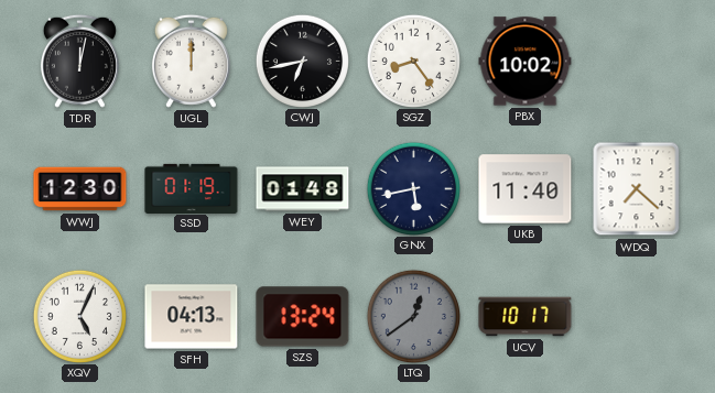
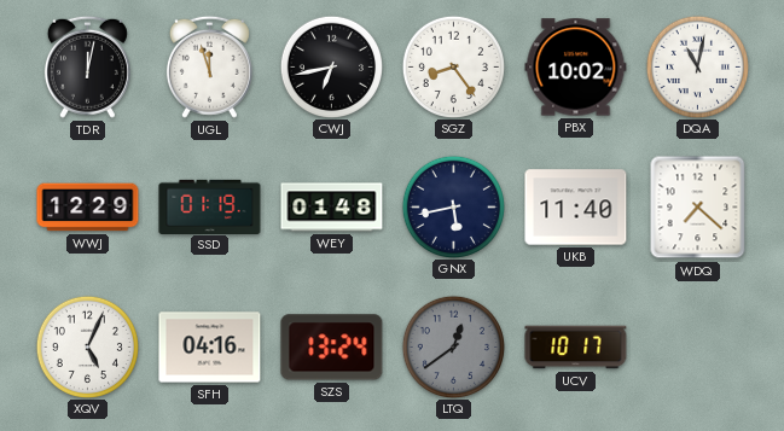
UGL: 12:00 -> 11:57 (209, 66)
DQA: none -> 11:02 (697, 66)
WWJ: 12:30 -> 12:29 (88, 208)
SFH: 04:13 -> 04:16 (210, 348)
